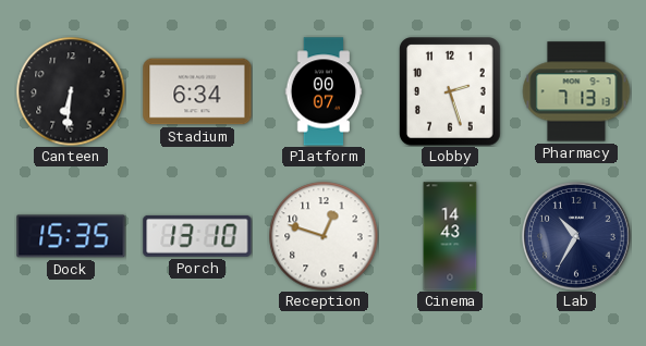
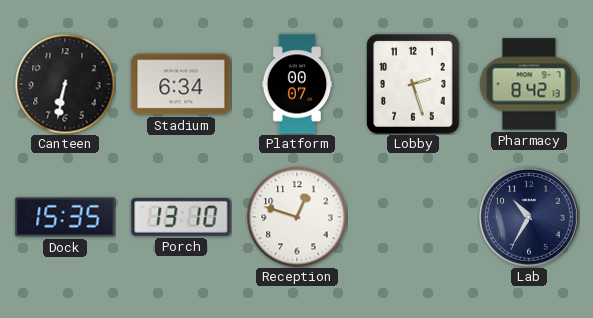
Canteen: 6:31 -> 6:32 (65, 84)
Pharmacy: 7:13 -> 8:42 (529, 84)
Cinema: 14:43 -> none (450, 236)
